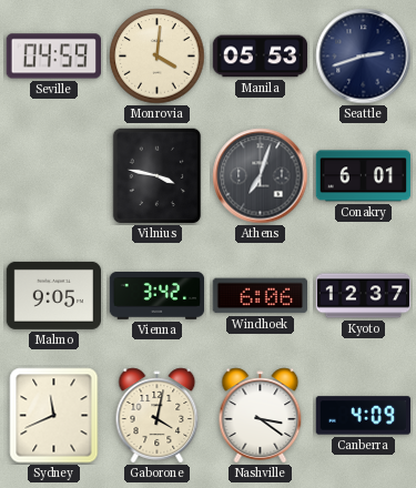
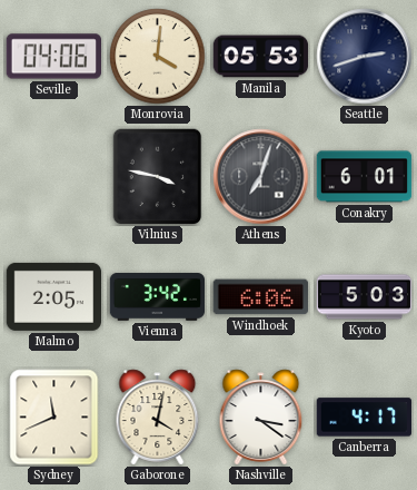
Seville: 04:59 -> 04:06 (53, 57)
Malmo: 9:05 -> 2:05 (54, 296)
Kyoto: 12:37 -> 5:03 (365, 297)
Canberra: 4:09 -> 4:17 (364, 418)
